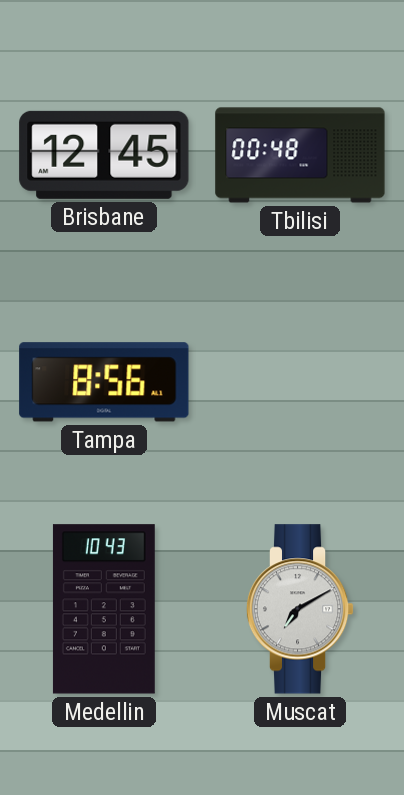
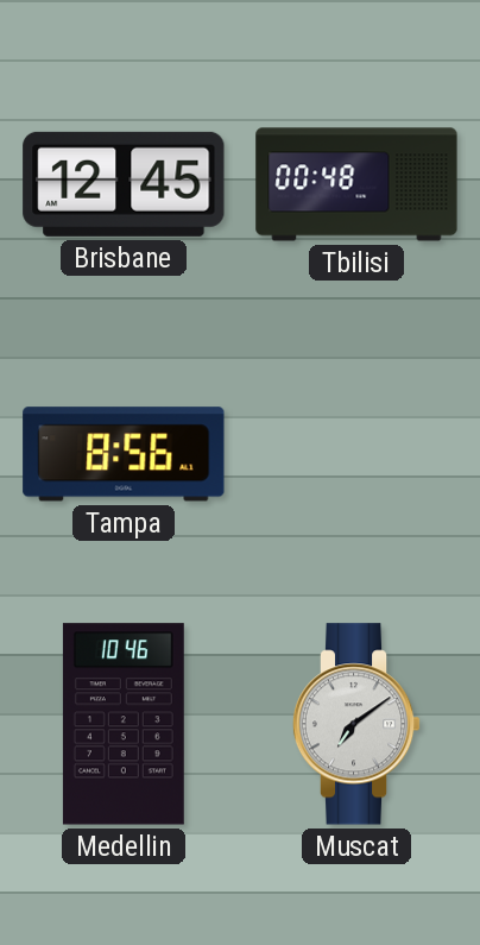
Medellin: 10:43 -> 10:46 (124, 724)
Muscat: 7:10 -> 7:09 (356, 724)
